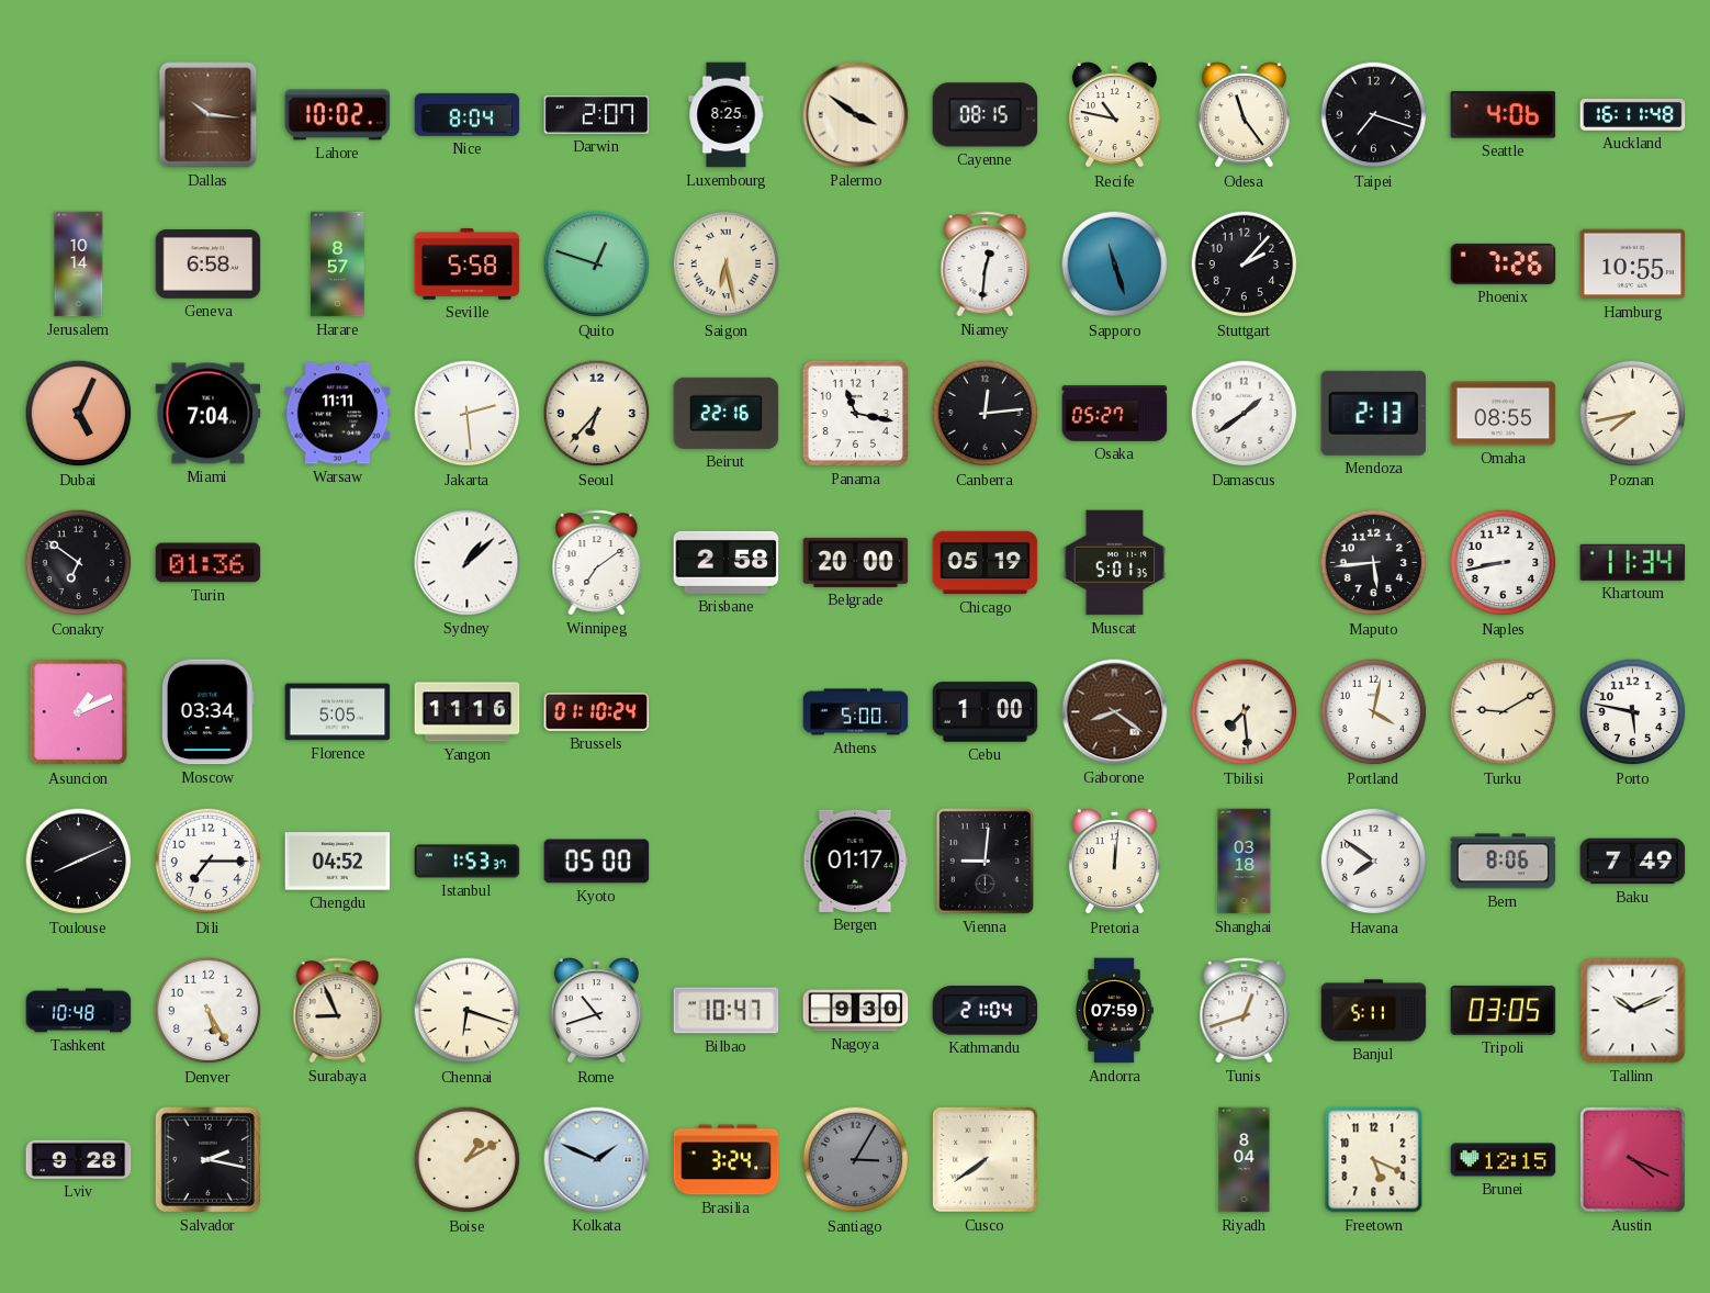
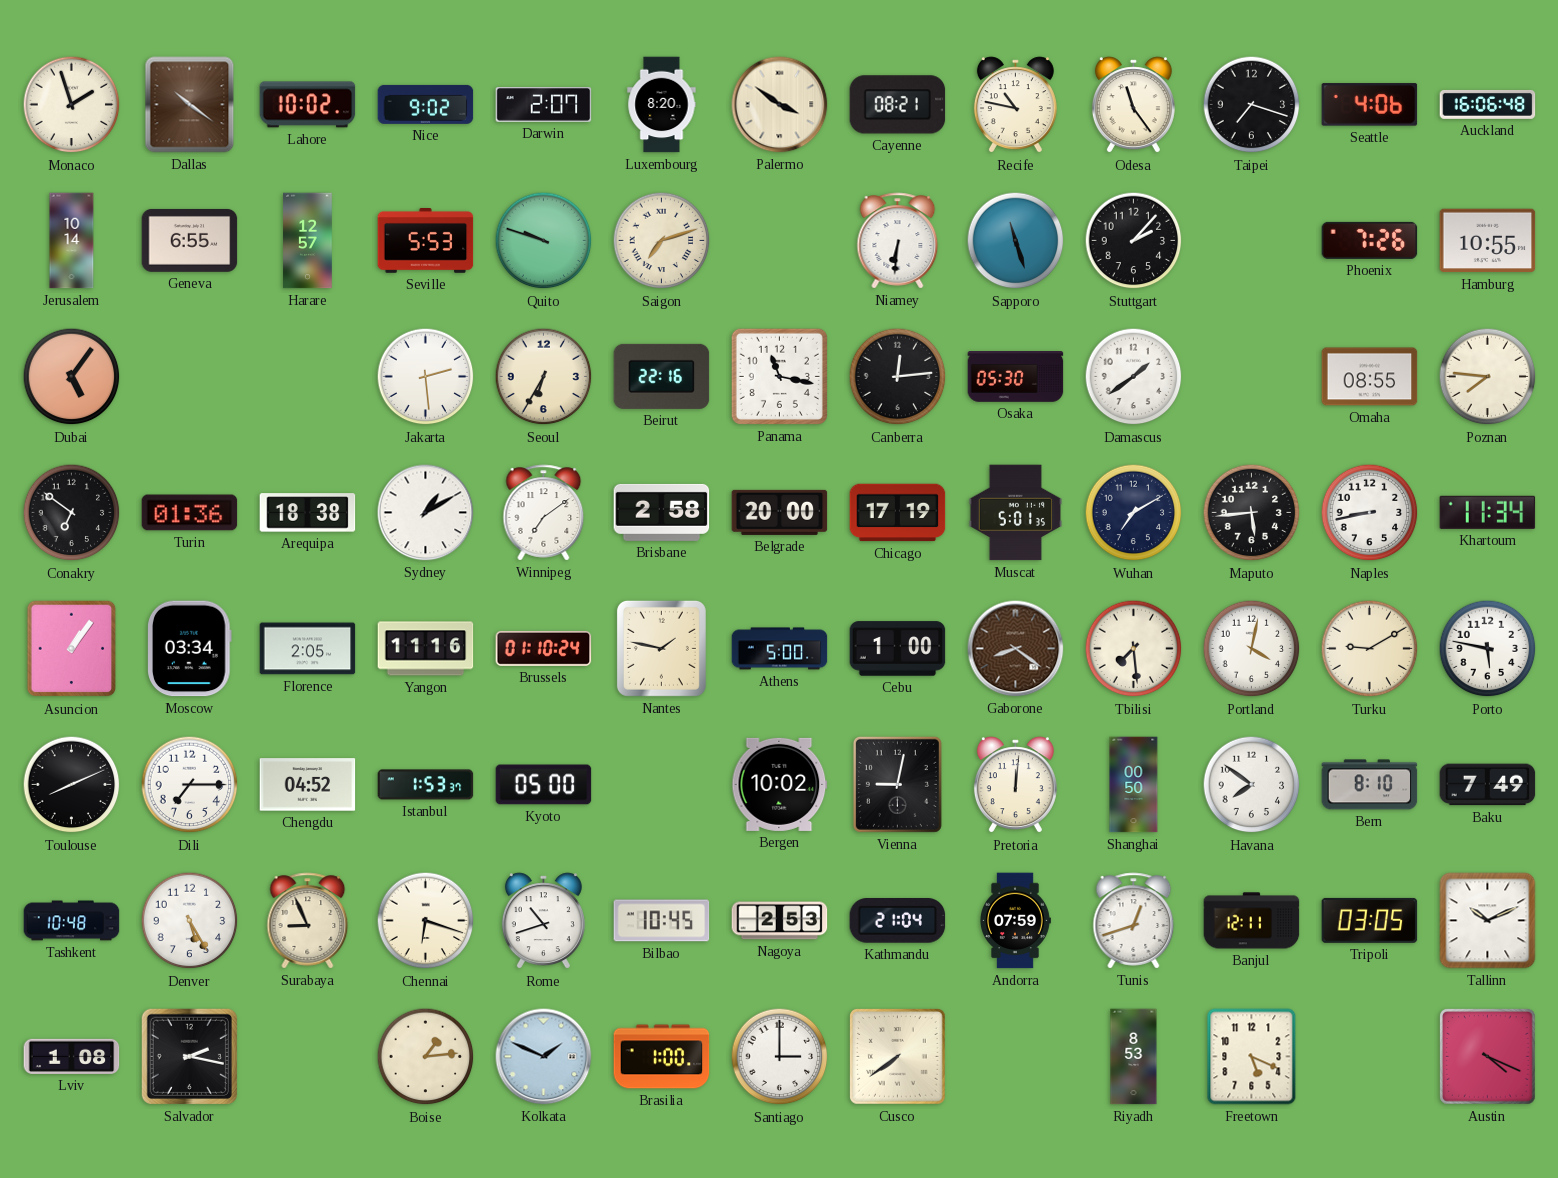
Monaco: none -> 1:57 (72, 105)
Dallas: 10:16 -> 10:21 (190, 105)
Nice: 8:04 -> 9:02 (426, 104)
Luxembourg: 8:25 -> 8:20 (662, 105)
Cayenne: 08:15 -> 08:21 (898, 105)
Auckland: 16:11 -> 16:06 (1488, 104)
Geneva: 6:58 -> 6:55 (190, 240)
Harare: 8:57 -> 12:57 (308, 241)
Seville: 5:58 -> 5:53 (426, 241)
Quito: 12:48 -> 9:48 (544, 241)
Saigon: 6:28 -> 7:12 (662, 241)
Niamey: 12:31 -> 6:31 (898, 241)
Dubai: 5:04 -> 5:06 (72, 377)
Miami: 7:04 -> none (209, 414)
Warsaw: 11:11 -> none (338, 414)
Seoul: 6:37 -> 6:35 (544, 377)
Osaka: 05:27 -> 05:30 (1016, 377)
Mendoza: 2:13 -> none (1373, 413)
Poznan: 7:43 -> 7:46 (1488, 377)
Arequipa: none -> 18:38 (308, 513)
Sydney: 1:08 -> 1:10 (426, 513)
Chicago: 05:19 -> 17:19 (898, 513)
Wuhan: none -> 7:10 (1134, 513)
Asuncion: 1:11 -> 1:06 (72, 649)
Florence: 5:05 -> 2:05 (308, 649)
Nantes: none -> 1:47 (661, 648)
Bergen: 01:17 -> 10:02 (780, 784)
Vienna: 9:01 -> 9:02 (897, 784)
Shanghai: 03:18 -> 00:50 (1134, 785)
Bern: 8:06 -> 8:10 (1370, 785)
Bilbao: 10:47 -> 10:45 (662, 921)
Nagoya: 9:30 -> 2:53 (780, 921)
Banjul: 5:11 -> 12:11 (1252, 921)
Lviv: 9:28 -> 1:08 (72, 1056)
Boise: 1:10 -> 1:14 (426, 1057)
Brasilia: 3:24 -> 1:00 (662, 1057)
Santiago: 3:05 -> 3:00 (780, 1057)
Santiago dial: grey -> white (780, 1057)
Riyadh: 8:04 -> 8:53 (1134, 1057)
Brunei: 12:15 -> none (1504, 1160)
